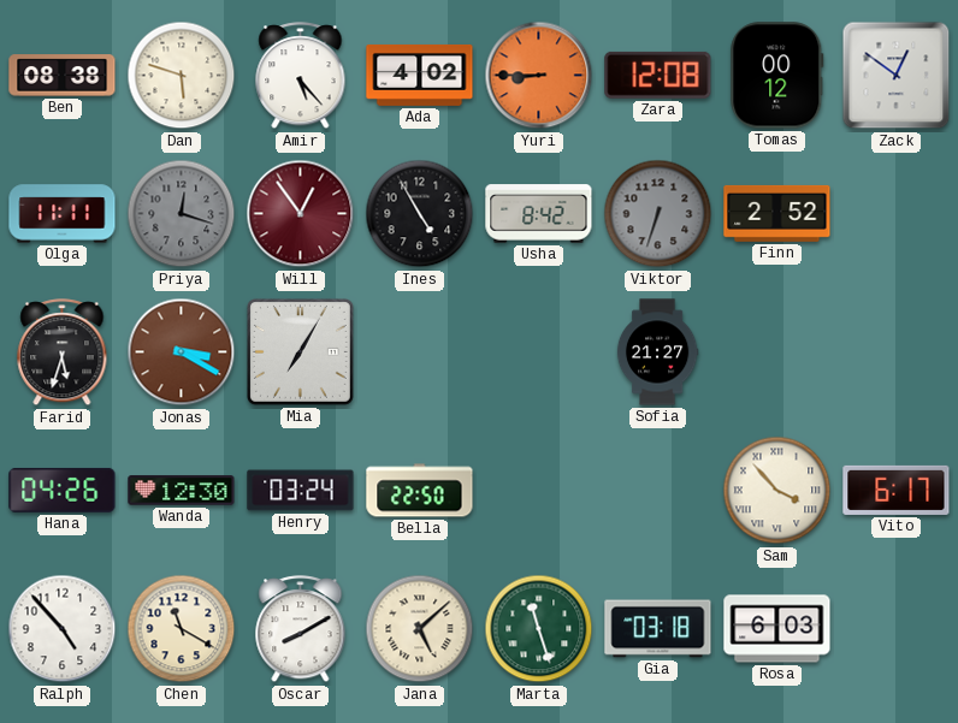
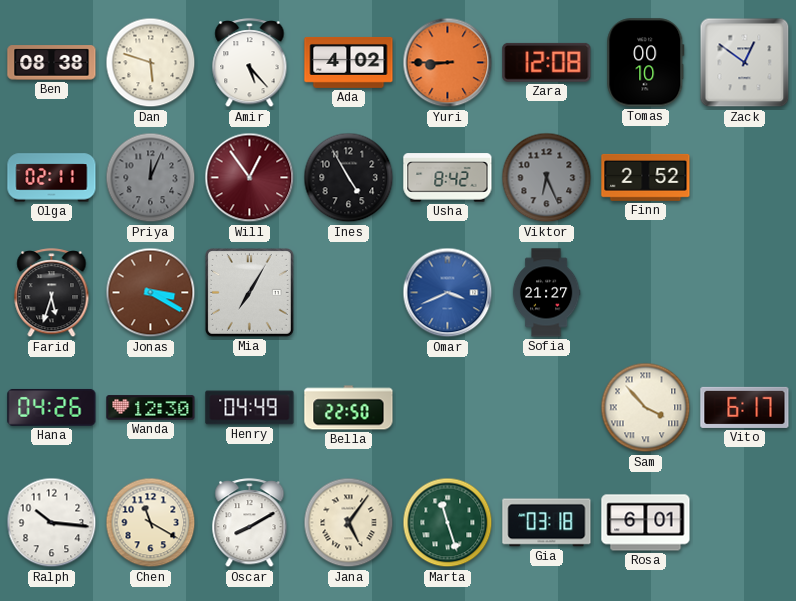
Tomas: 00:12 -> 00:10 (646, 63)
Olga: 11:11 -> 02:11 (52, 178)
Priya: 12:18 -> 12:04 (151, 178)
Viktor: 6:33 -> 6:26 (547, 178)
Omar: none -> 3:41 (448, 293)
Henry: 03:24 -> 04:49 (250, 408)
Ralph: 4:53 -> 10:16 (52, 523)
Jana: 5:08 -> 5:06 (349, 523)
Rosa: 6:03 -> 6:01 (646, 523)
